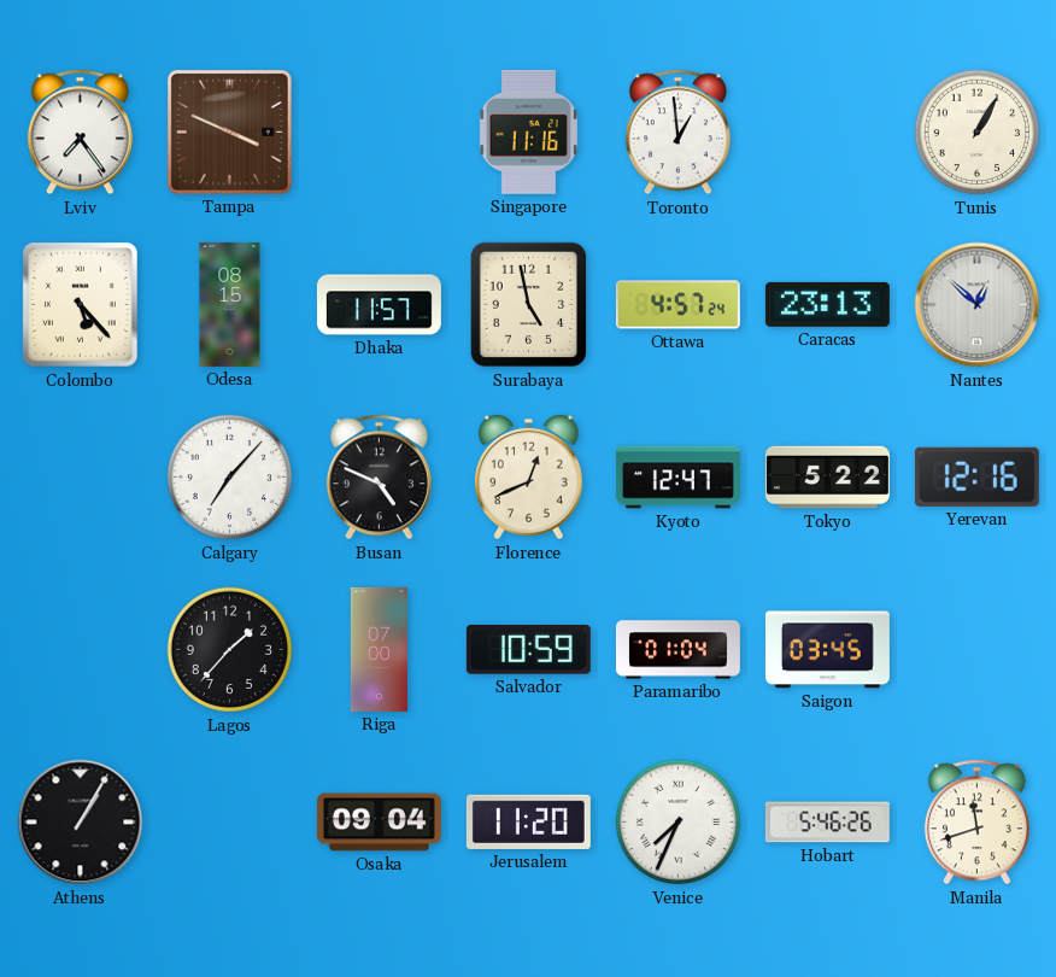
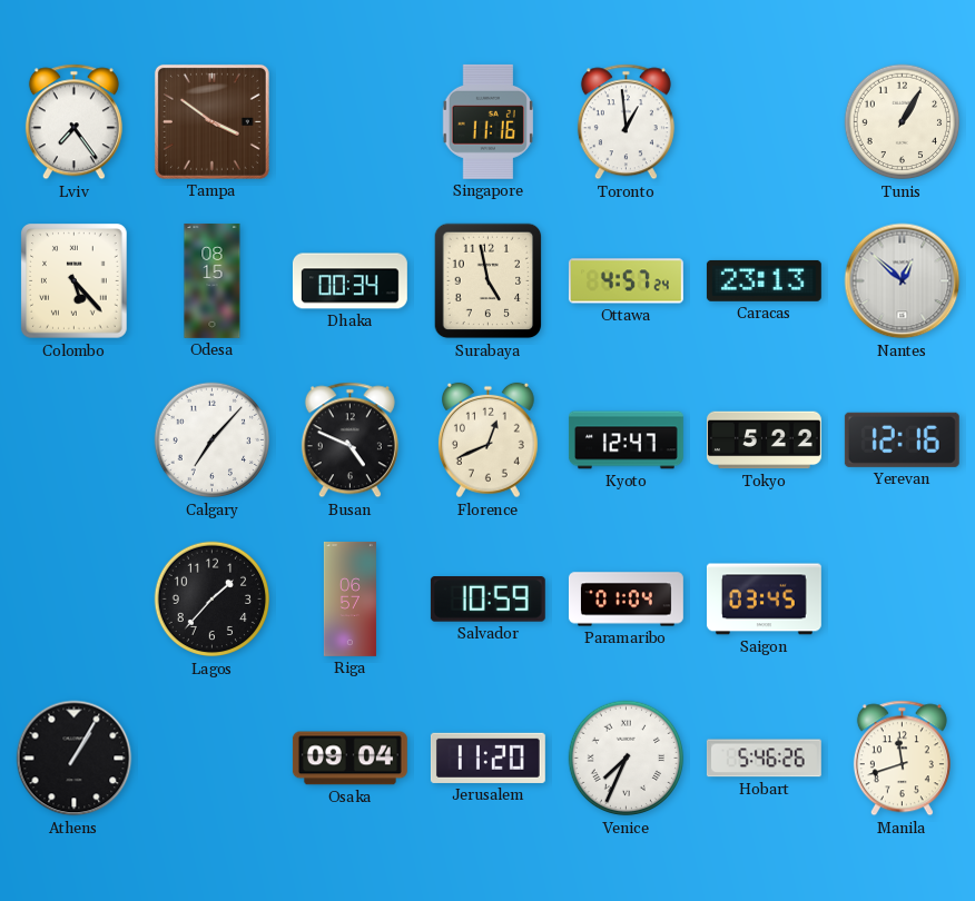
Tampa: 3:49 -> 3:51 (211, 121)
Dhaka: 11:57 -> 00:34 (349, 281)
Riga: 07:00 -> 06:57 (349, 600)
